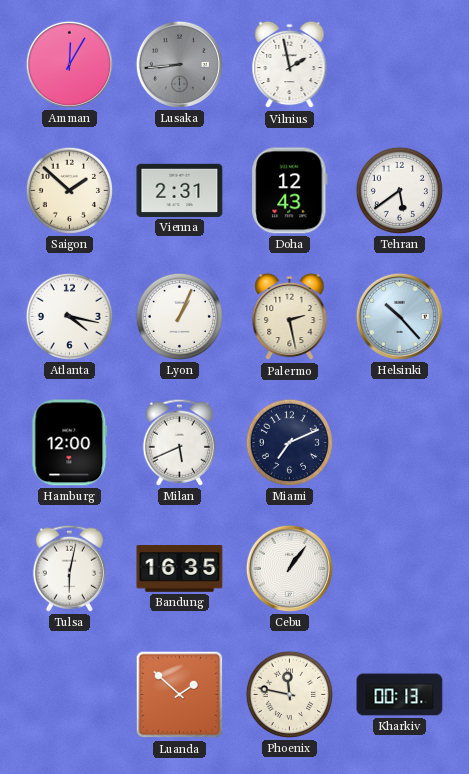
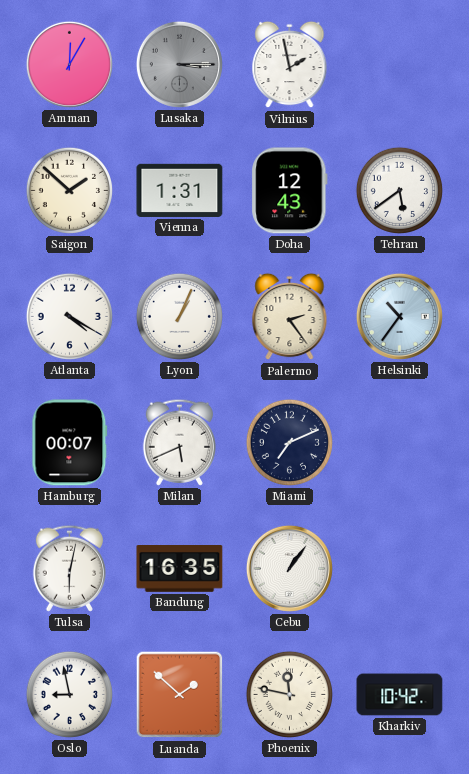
Lusaka: 8:44 -> 3:15 (179, 64)
Vienna: 2:31 -> 1:31 (180, 190)
Atlanta: 4:17 -> 4:20 (69, 316)
Palermo: 2:28 -> 2:24 (290, 317)
Helsinki: 10:23 -> 10:36 (399, 316)
Hamburg: 12:00 -> 00:07 (70, 443)
Oslo: none -> 8:58 (69, 694)
Kharkiv: 00:13 -> 10:42 (400, 695)
